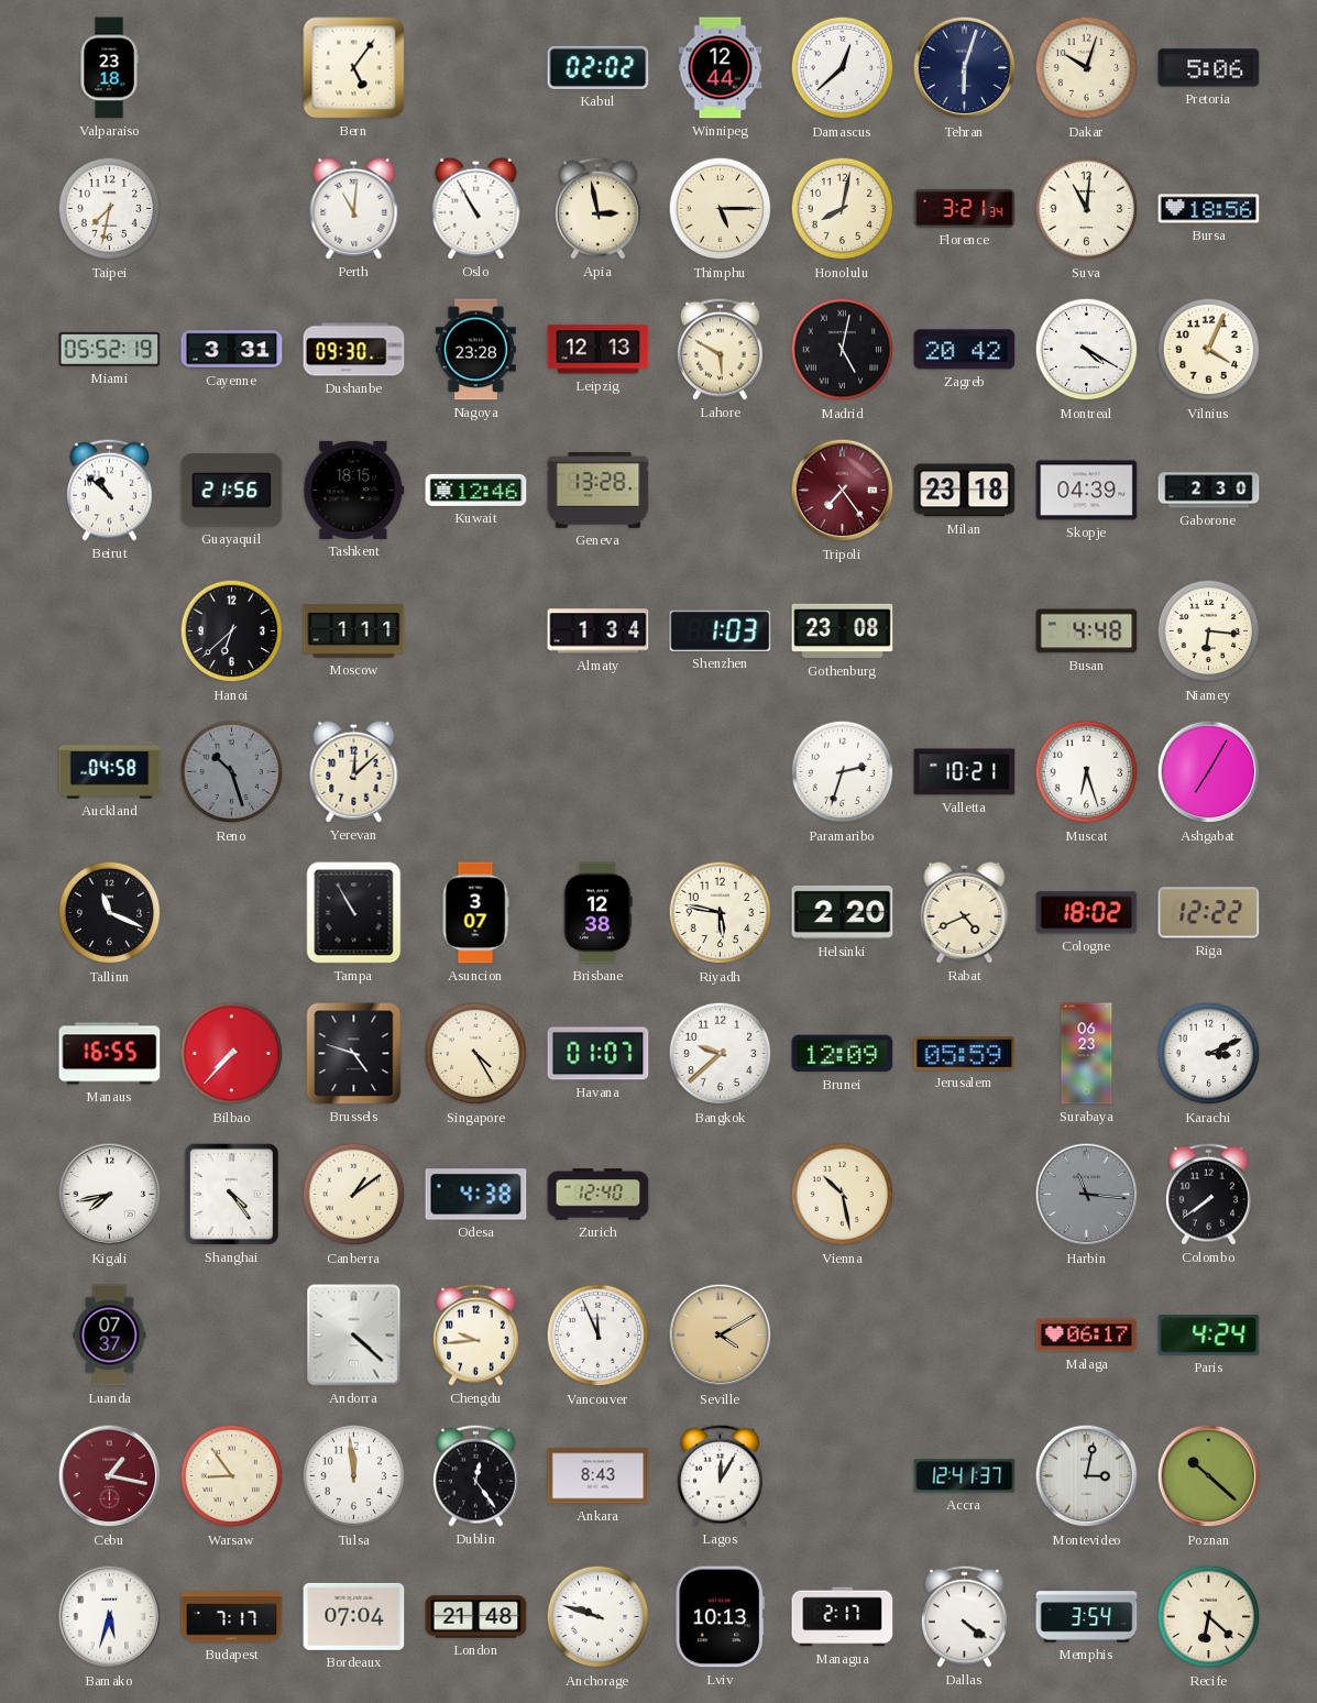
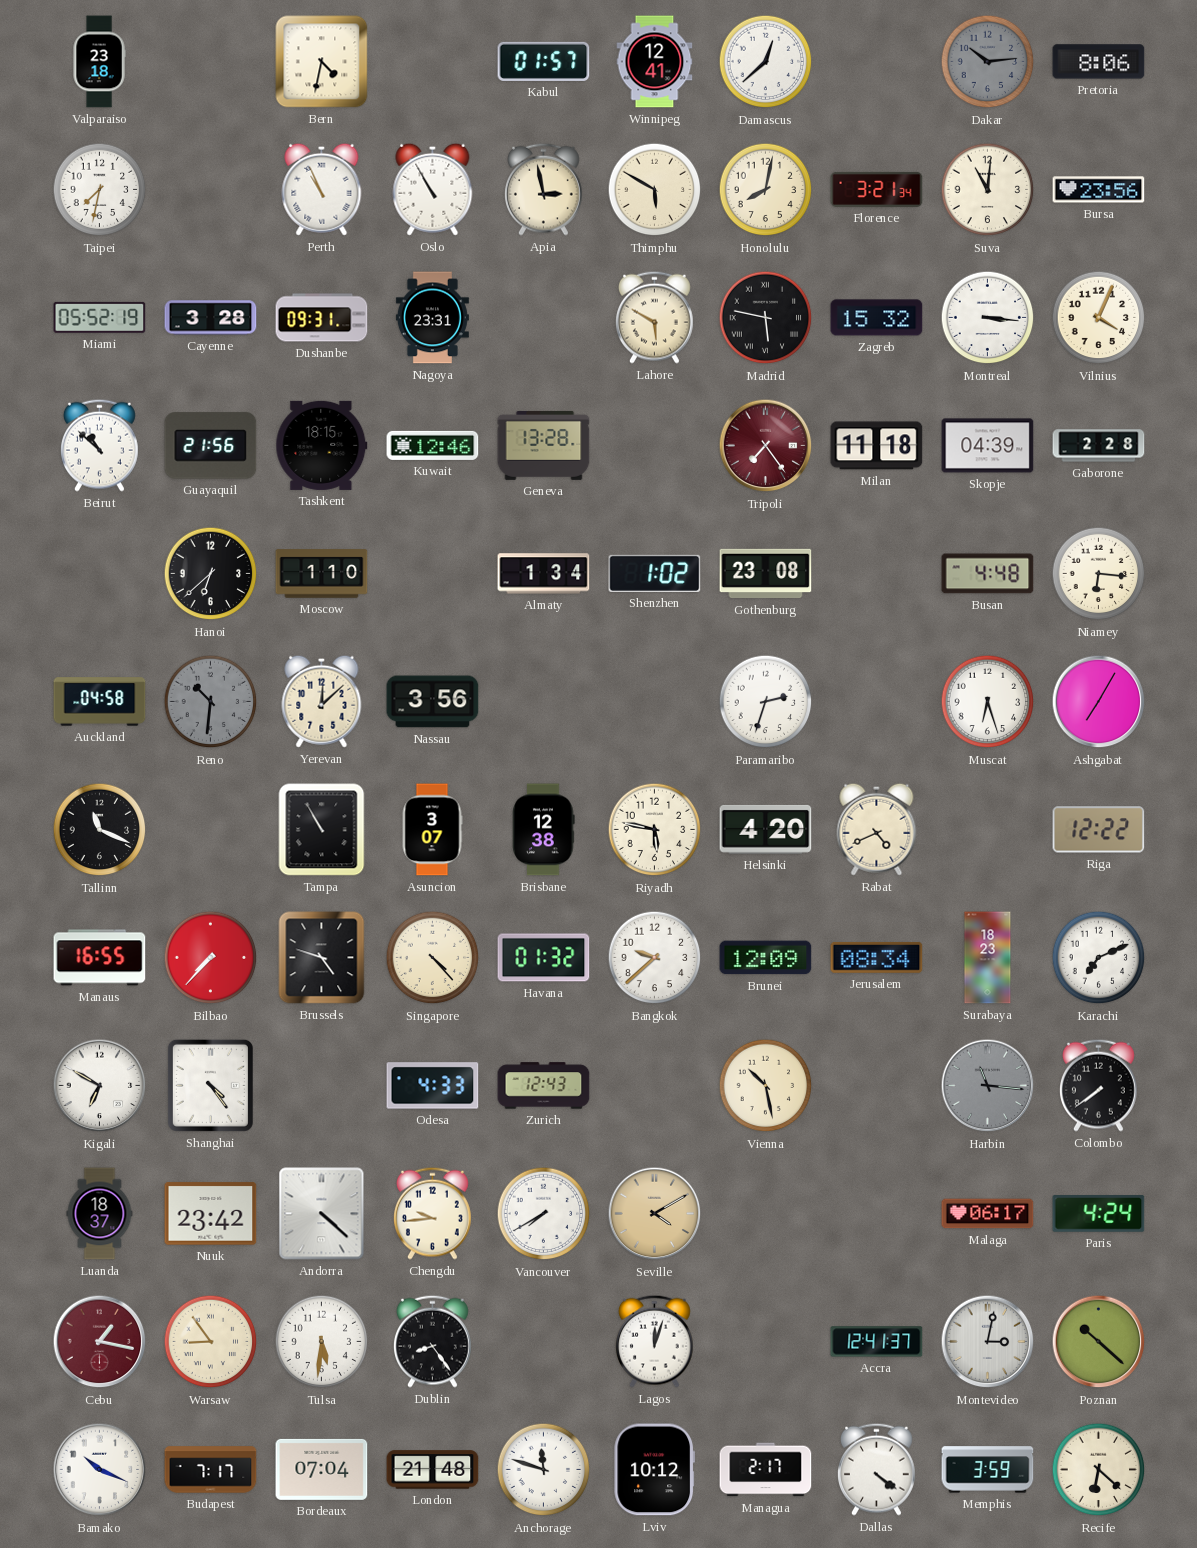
Bern: 5:06 -> 4:32 (322, 62)
Kabul: 02:02 -> 01:57 (544, 61)
Winnipeg: 12:44 -> 12:41 (655, 62)
Tehran: 6:03 -> none (965, 68)
Dakar: 10:03 -> 10:14 (988, 62)
Dakar dial: cream -> grey (988, 62)
Pretoria: 5:06 -> 8:06 (1099, 62)
Perth: 11:01 -> 10:56 (322, 189)
Thimphu: 5:15 -> 5:50 (655, 190)
Bursa: 18:56 -> 23:56 (1099, 190)
Cayenne: 3:31 -> 3:28 (211, 318)
Dushanbe: 09:30 -> 09:31 (322, 318)
Nagoya: 23:28 -> 23:31 (432, 318)
Leipzig: 12:13 -> none (599, 350)
Madrid: 5:02 -> 5:47 (766, 318)
Zagreb: 20:42 -> 15:32 (877, 318)
Montreal: 4:20 -> 3:16 (988, 318)
Milan: 23:18 -> 11:18 (877, 446)
Gaborone: 2:30 -> 2:28 (1099, 446)
Moscow: 1:11 -> 1:10 (322, 574)
Shenzhen: 1:03 -> 1:02 (655, 573)
Reno: 10:27 -> 10:31 (211, 702)
Nassau: none -> 3:56 (433, 702)
Valletta: 10:21 -> none (965, 772)
Helsinki: 2:20 -> 4:20 (766, 829)
Cologne: 18:02 -> none (1087, 913)
Singapore: 4:25 -> 4:23 (433, 958)
Havana: 01:07 -> 01:32 (544, 958)
Jerusalem: 05:59 -> 08:34 (877, 958)
Surabaya: 06:23 -> 18:23 (988, 958)
Karachi: 3:11 -> 7:11 (1099, 958)
Kigali: 7:43 -> 6:50 (100, 1086)
Canberra: 1:09 -> none (354, 1195)
Odesa: 4:38 -> 4:33 (433, 1086)
Zurich: 12:40 -> 12:43 (544, 1086)
Luanda: 07:37 -> 18:37 (100, 1214)
Nuuk: none -> 23:42 (211, 1214)
Vancouver: 11:56 -> 7:40 (544, 1214)
Tulsa: 11:59 -> 5:31 (322, 1342)
Dublin: 12:24 -> 8:24 (433, 1341)
Ankara: 8:43 -> none (599, 1476)
Lagos: 12:05 -> 12:03 (655, 1341)
Bamako: 5:33 -> 10:19 (100, 1470)
Anchorage: 9:48 -> 11:48 (544, 1470)
Lviv: 10:13 -> 10:12 (654, 1470)
Memphis: 3:54 -> 3:59 (988, 1470)
